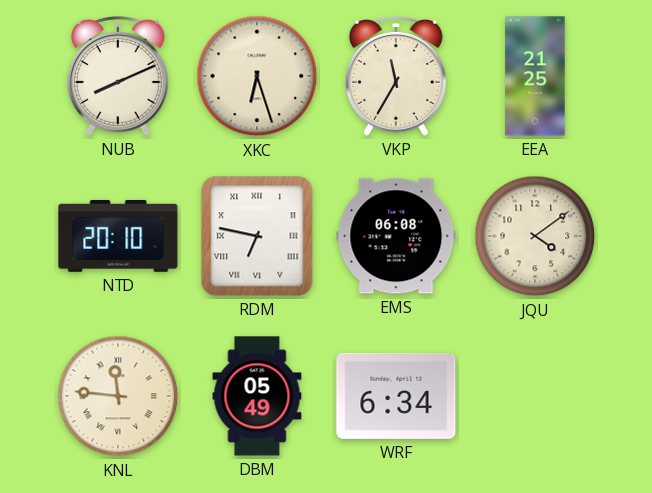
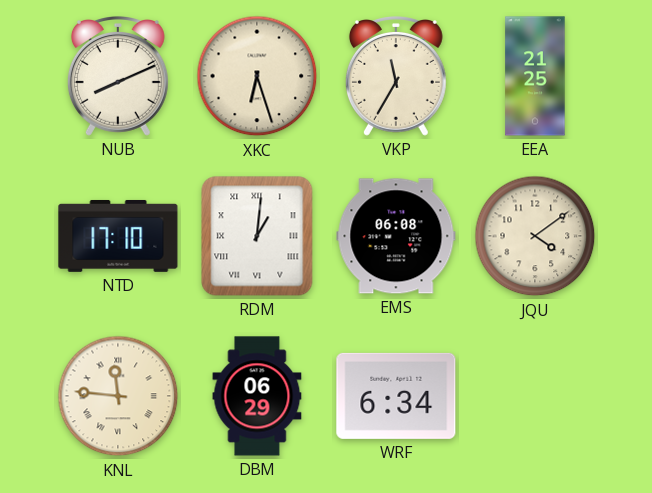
NTD: 20:10 -> 17:10 (118, 236)
RDM: 6:47 -> 1:01 (257, 236)
DBM: 05:49 -> 06:29 (257, 396)
